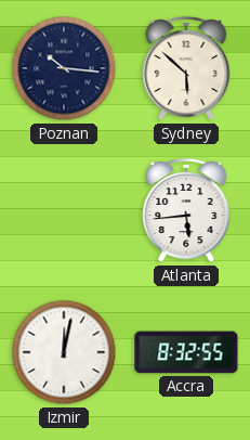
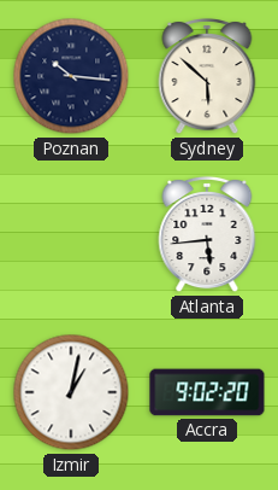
Izmir: 12:02 -> 1:02 (71, 392)
Accra: 8:32 -> 9:02 (207, 392)
